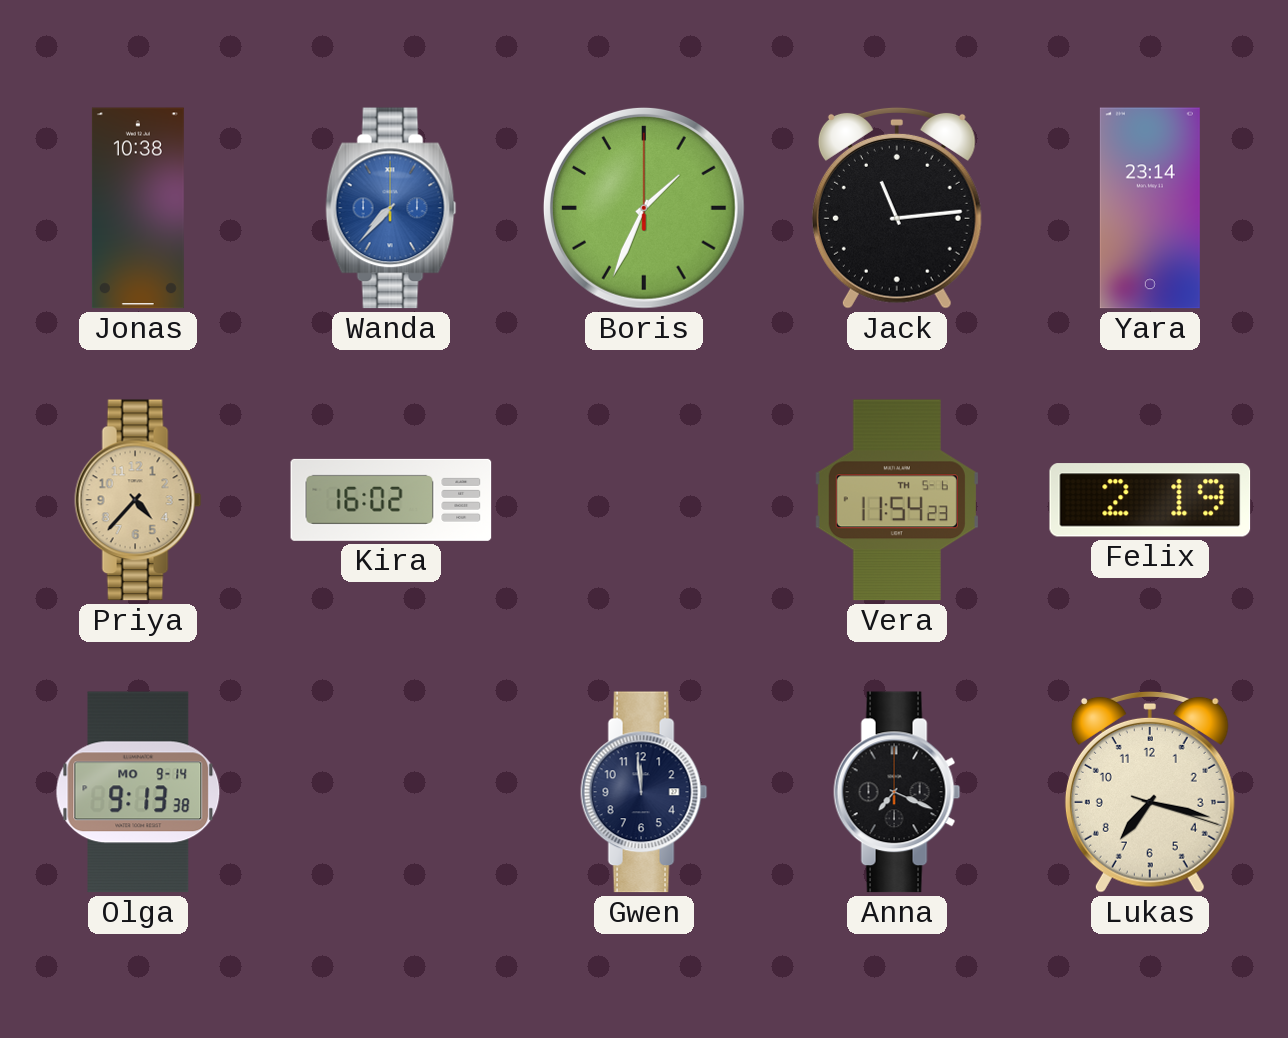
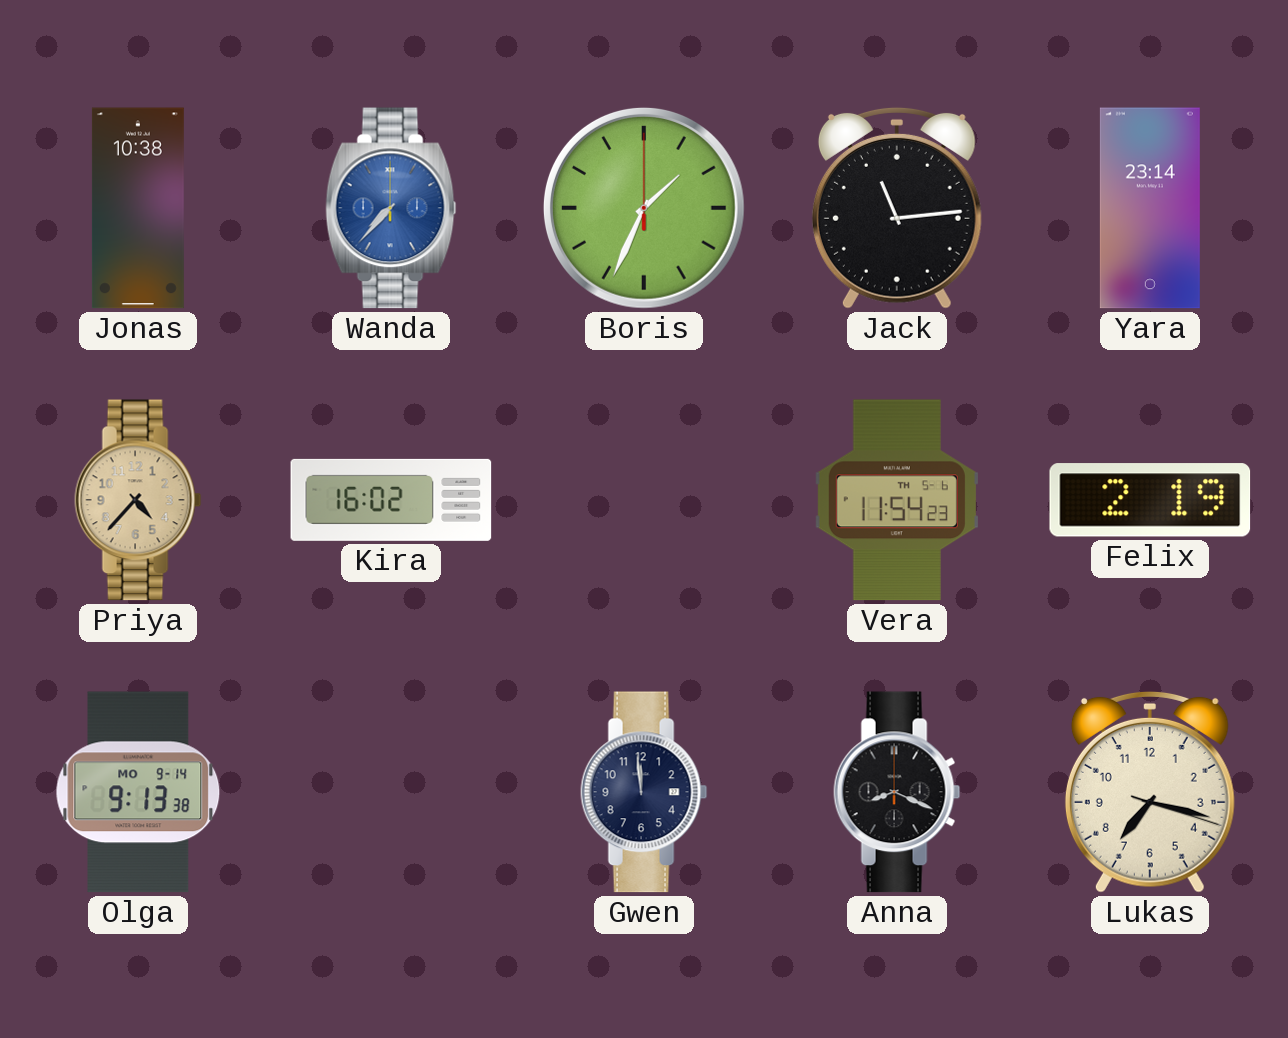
Anna: 7:19 -> 8:19 (897, 792)
